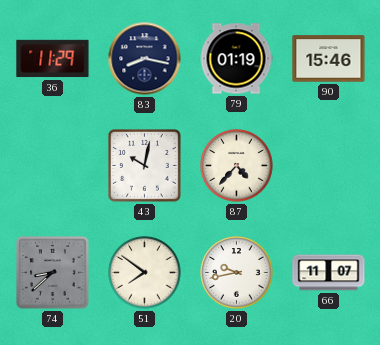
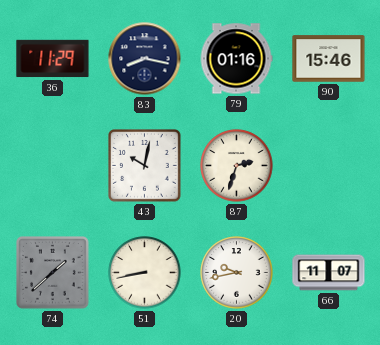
79: 01:19 -> 01:16 (236, 59)
87: 4:37 -> 2:33 (237, 166)
74: 8:38 -> 1:38 (53, 273)
51: 7:51 -> 8:43 (145, 273)
